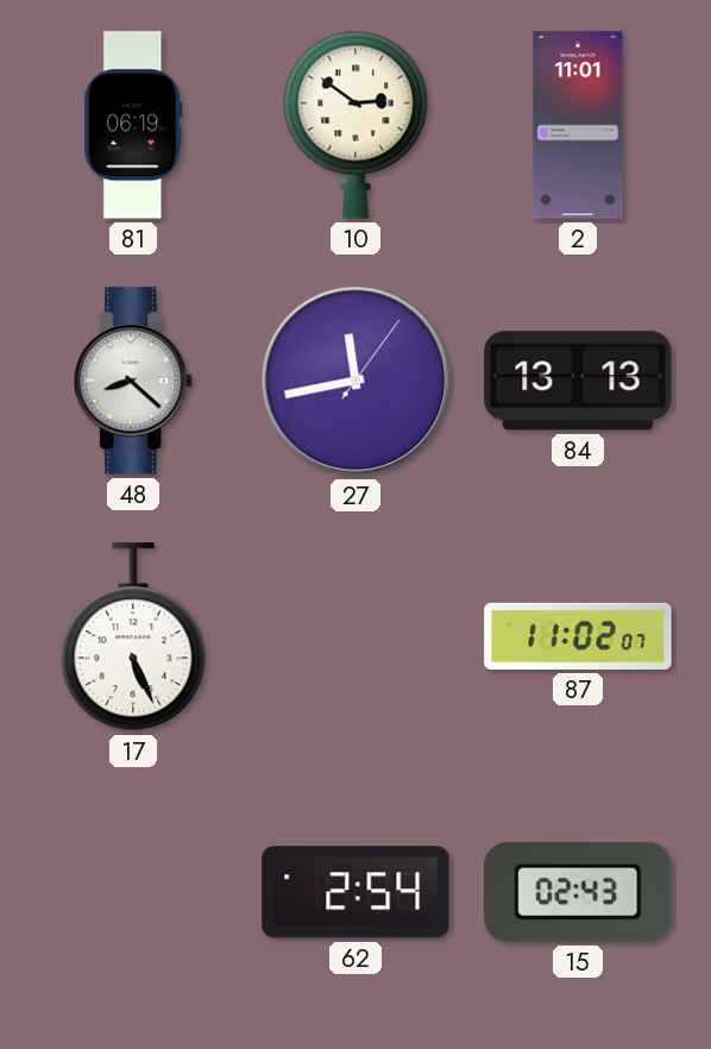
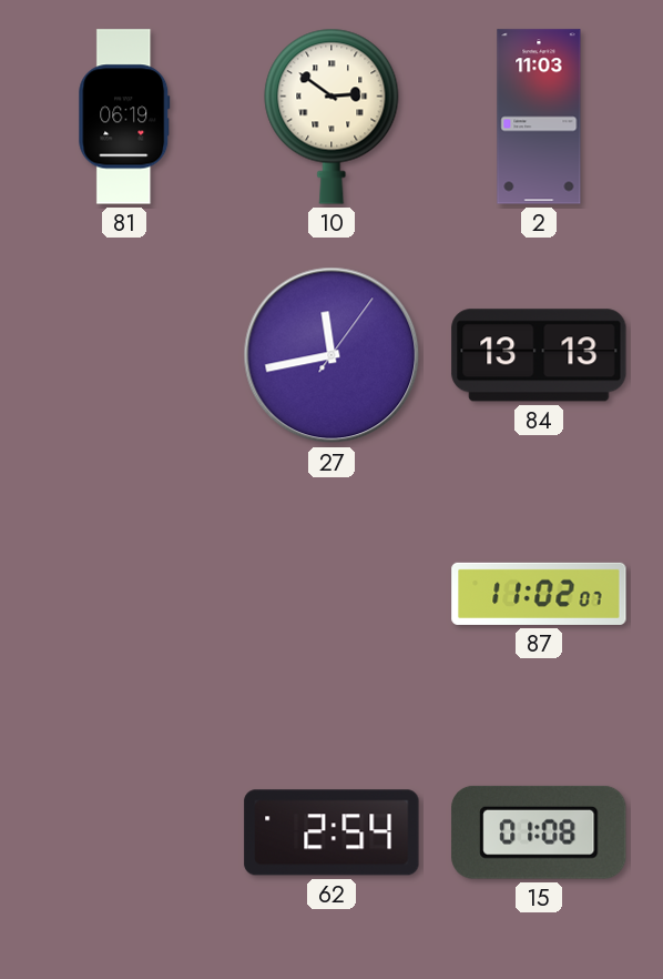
2: 11:01 -> 11:03 (539, 117)
48: 8:22 -> none (134, 381)
17: 5:26 -> none (133, 637)
15: 02:43 -> 01:08 (539, 832)
